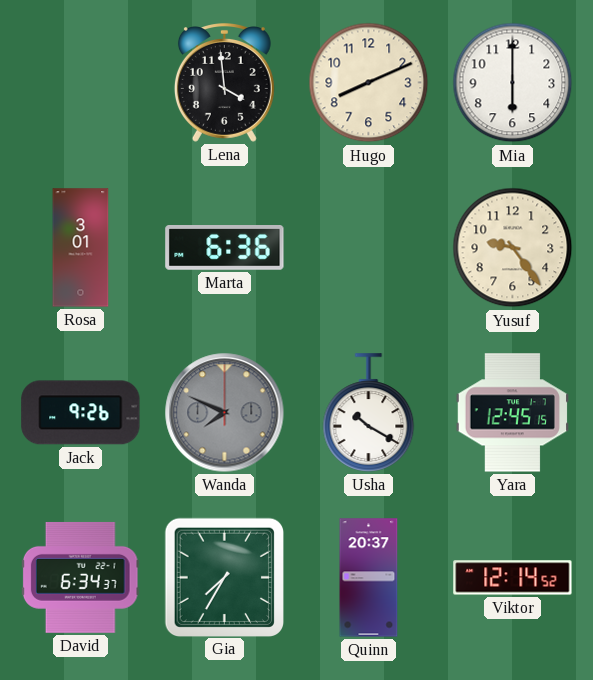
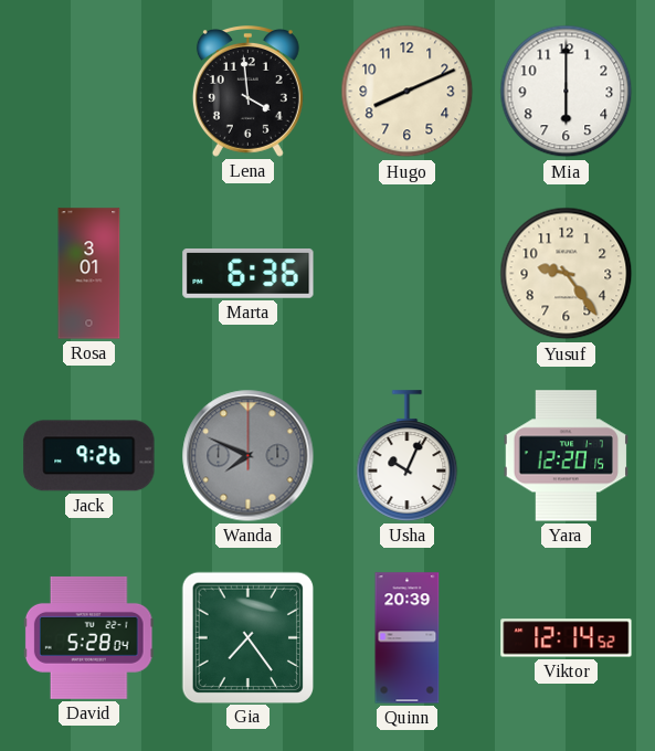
Usha: 10:20 -> 10:04 (408, 456)
Yara: 12:45 -> 12:20 (566, 456)
David: 6:34 -> 5:28 (88, 637)
Gia: 7:35 -> 7:24 (247, 637)
Quinn: 20:37 -> 20:39 (408, 638)
